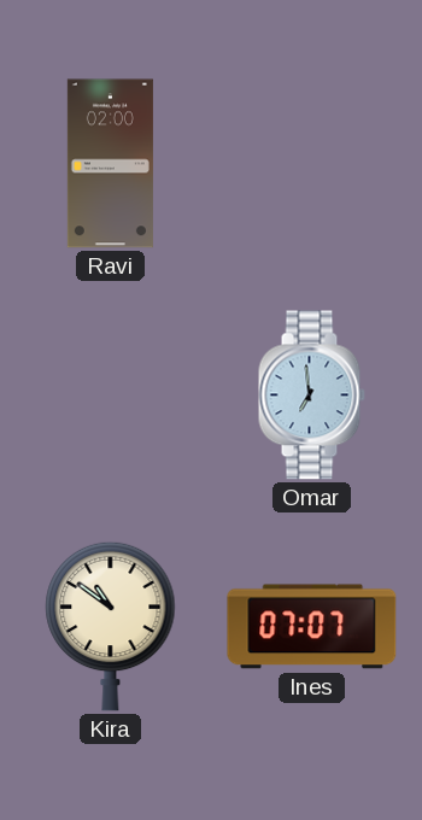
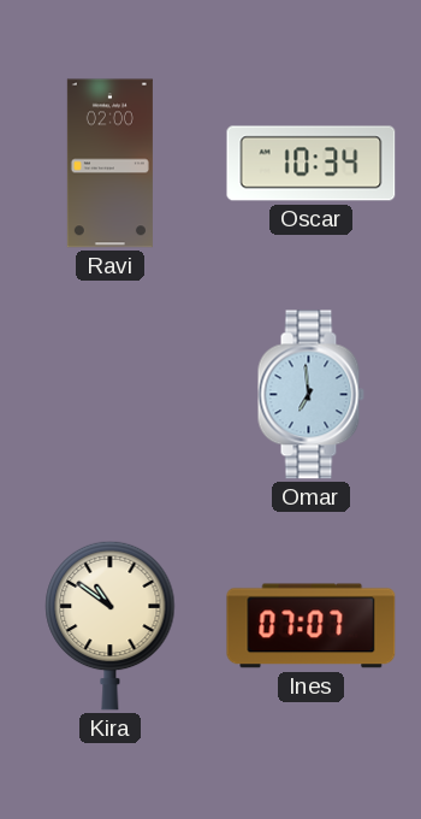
Oscar: none -> 10:34 (312, 164)
